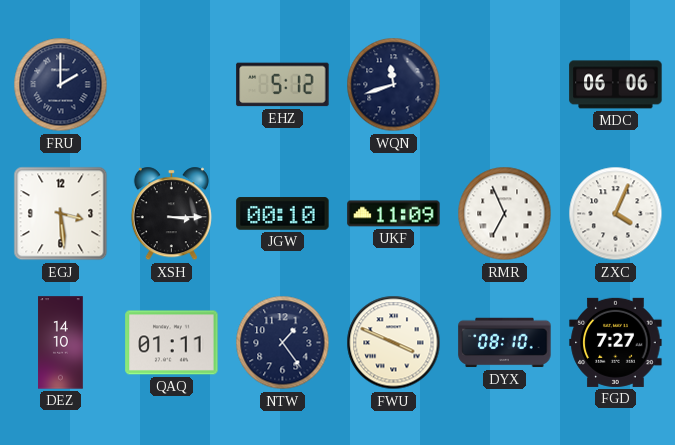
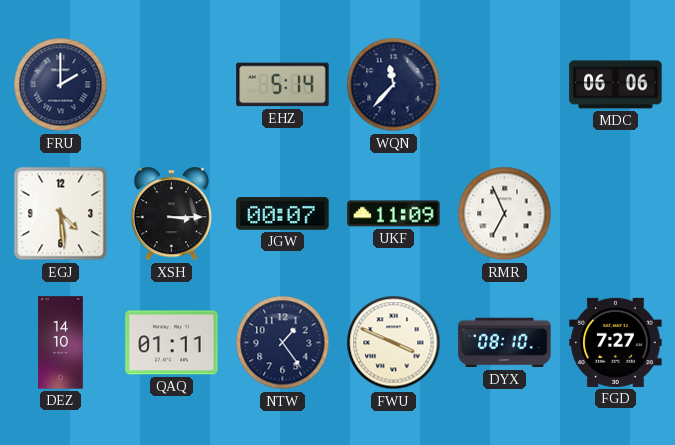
EHZ: 5:12 -> 5:14 (283, 85)
WQN: 11:42 -> 11:37 (394, 85)
EGJ: 3:29 -> 4:29 (61, 214)
JGW: 00:10 -> 00:07 (283, 214)
ZXC: 4:04 -> none (616, 214)
